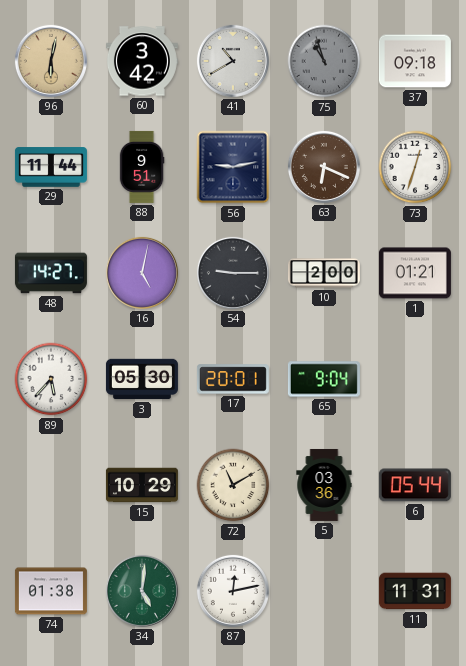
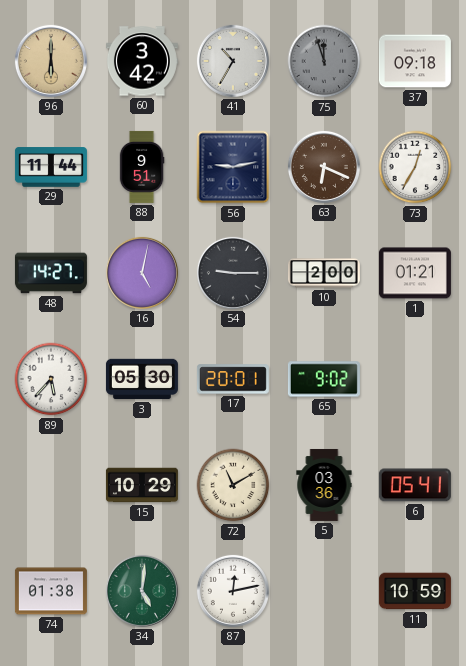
96: 6:02 -> 6:00 (51, 61)
41: 10:40 -> 10:35 (233, 61)
75: 10:57 -> 11:57 (324, 61)
73: 12:33 -> 12:35 (415, 167)
65: 9:04 -> 9:02 (324, 379)
6: 05:44 -> 05:41 (415, 485)
11: 11:31 -> 10:59 (415, 591)
